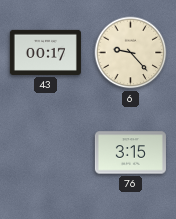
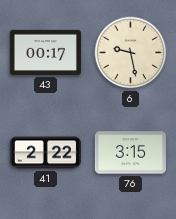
6: 9:23 -> 9:28 (131, 53)
41: none -> 2:22 (45, 153)
